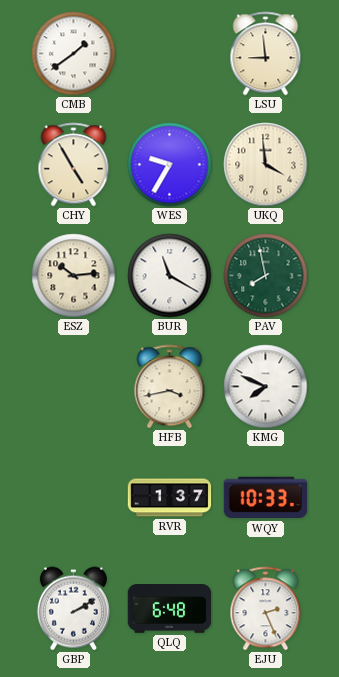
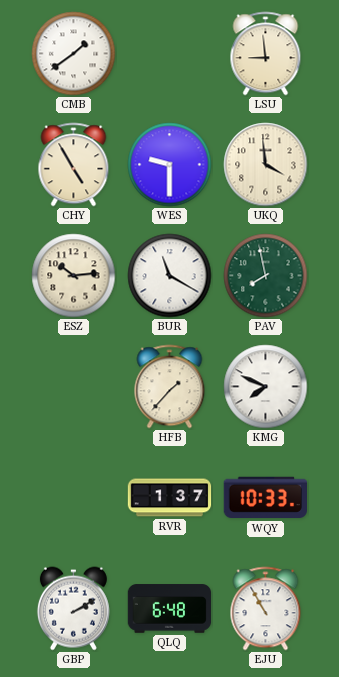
WES: 9:35 -> 9:30 (170, 165)
HFB: 3:43 -> 1:37 (170, 387)
EJU: 2:26 -> 10:55 (266, 609)
